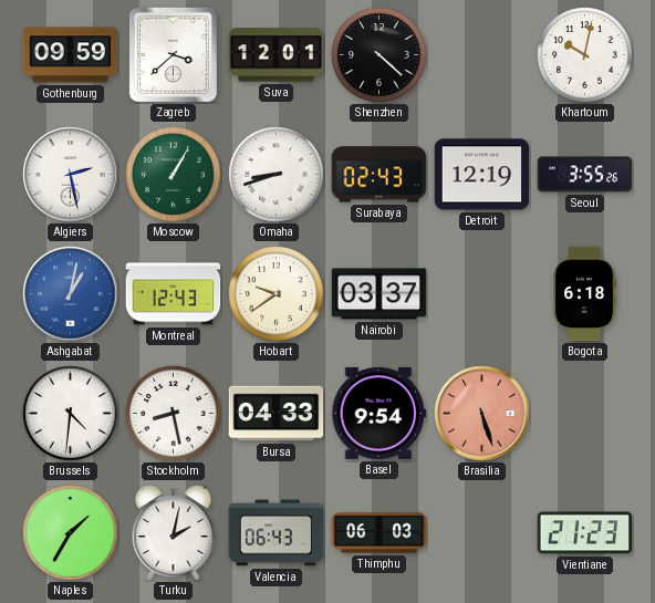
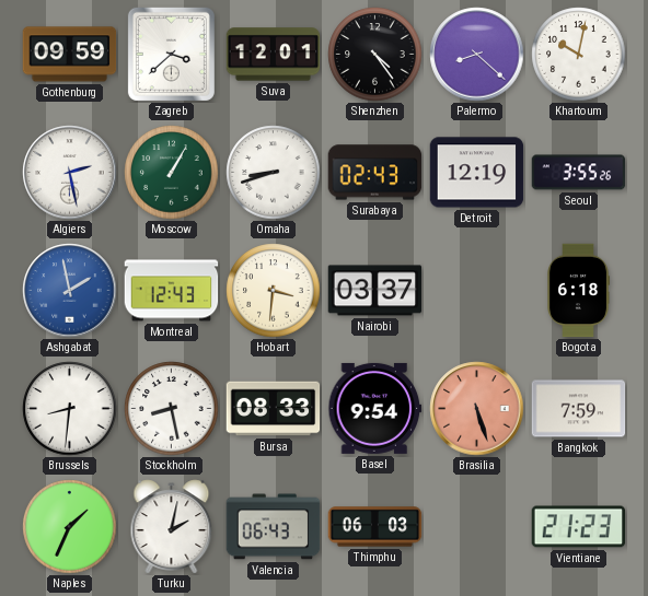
Shenzhen: 4:22 -> 4:24 (375, 55)
Palermo: none -> 8:22 (477, 55)
Ashgabat: 1:02 -> 1:58 (70, 291)
Hobart: 9:39 -> 3:31 (274, 291)
Brussels: 4:31 -> 8:31 (70, 409)
Bursa: 04:33 -> 08:33 (274, 409)
Bangkok: none -> 7:59 (579, 409)
Naples: 1:35 -> 1:34 (70, 527)
